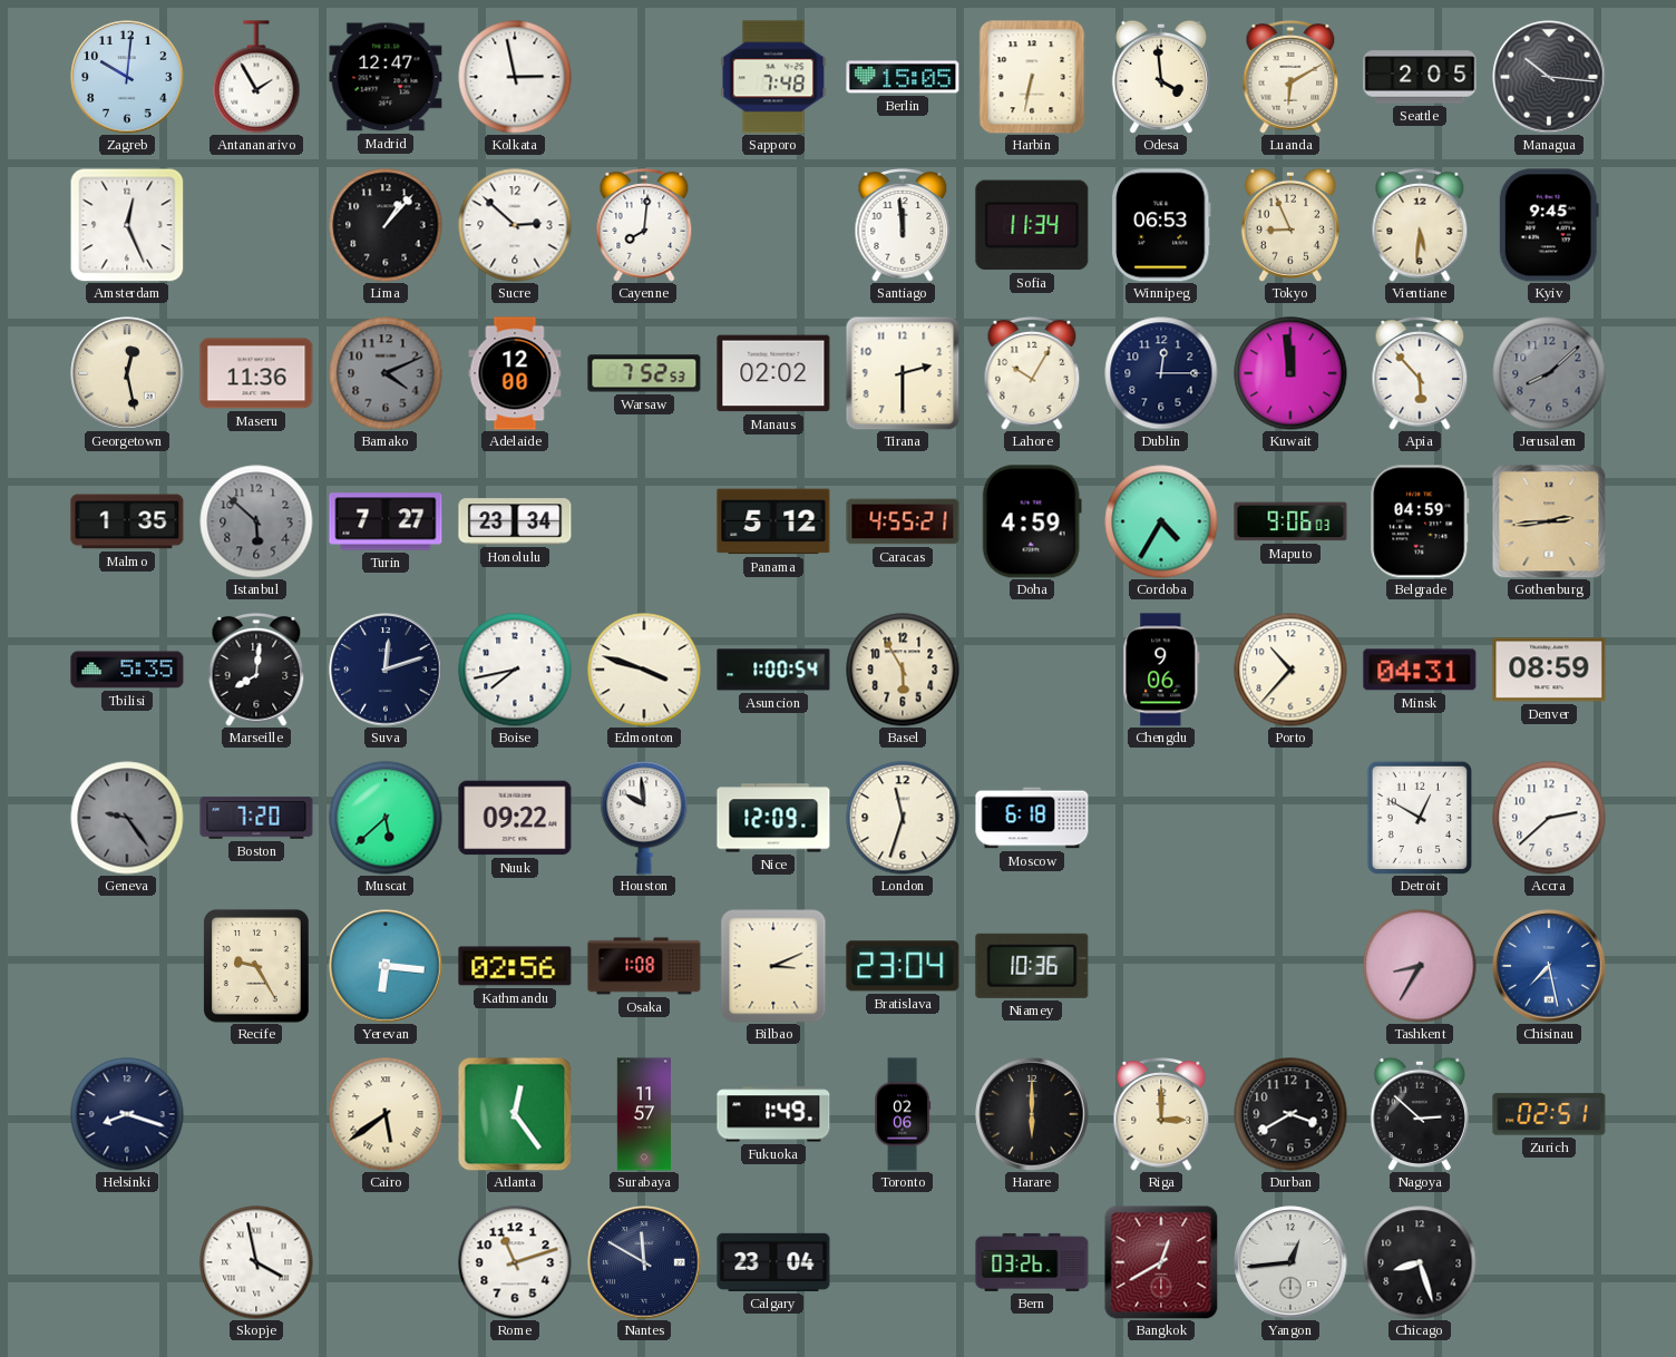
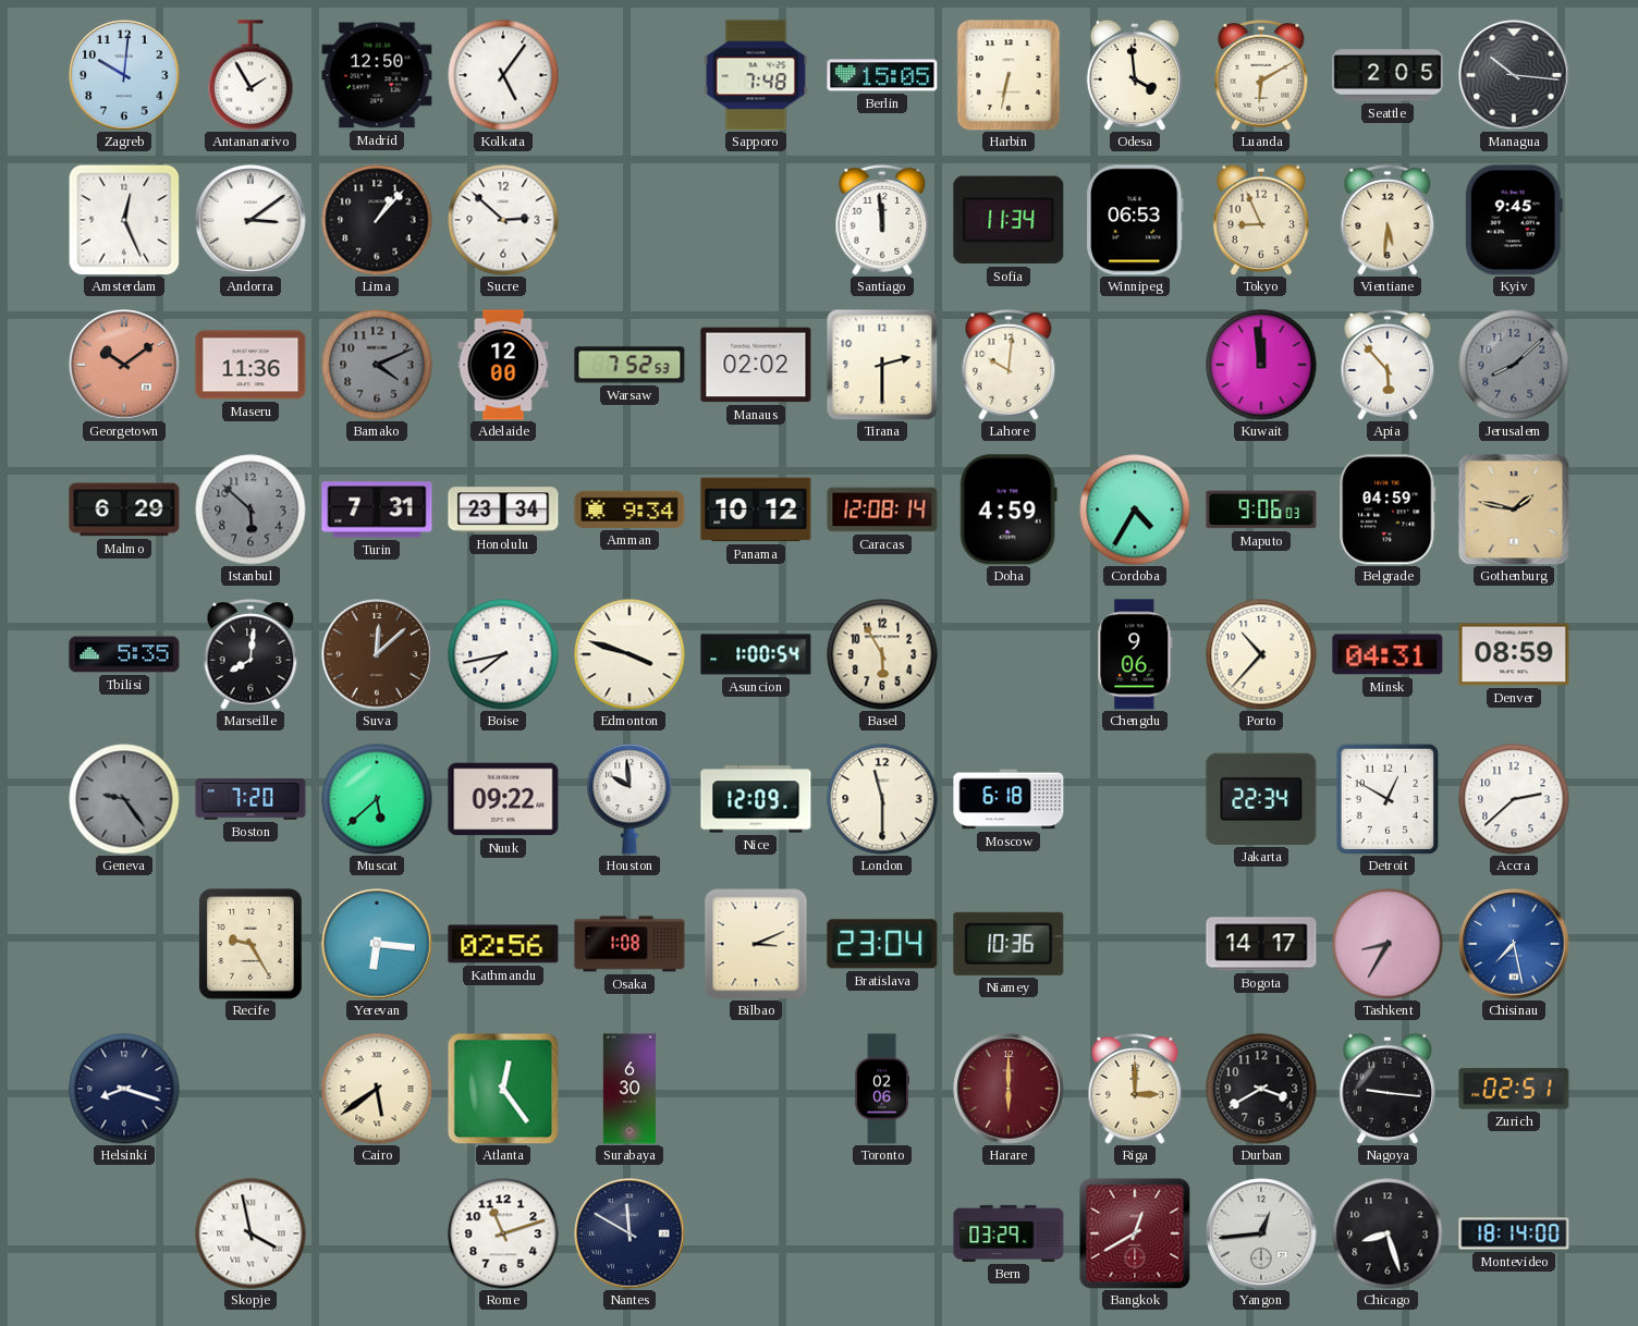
Madrid: 12:47 -> 12:50 (377, 75)
Kolkata: 2:58 -> 5:06 (503, 75)
Andorra: none -> 3:09 (250, 220)
Cayenne: 8:01 -> none (644, 226)
Georgetown: 12:28 -> 10:09 (124, 365)
Georgetown dial: cream -> salmon (124, 365)
Lahore: 10:05 -> 10:01 (1009, 366)
Dublin: 12:15 -> none (1161, 373)
Malmo: 1:35 -> 6:29 (124, 509)
Turin: 7:27 -> 7:31 (377, 509)
Amman: none -> 9:34 (629, 509)
Panama: 5:12 -> 10:12 (756, 509)
Caracas: 4:55 -> 12:08 (882, 509)
Gothenburg: 2:44 -> 1:47 (1514, 509)
Suva: 12:12 -> 12:08 (377, 654)
Suva dial: navy -> brown (377, 654)
London: 11:33 -> 11:30 (882, 799)
Jakarta: none -> 22:34 (1261, 799)
Bogota: none -> 14:17 (1261, 944)
Surabaya: 11:57 -> 6:30 (628, 1089)
Fukuoka: 1:49 -> none (773, 1114)
Harare dial: black -> burgundy (1009, 1089)
Nagoya: 2:52 -> 9:16 (1388, 1089)
Calgary: 23:04 -> none (773, 1262)
Bern: 03:26 -> 03:29 (1009, 1233)
Montevideo: none -> 18:14 (1514, 1233)
